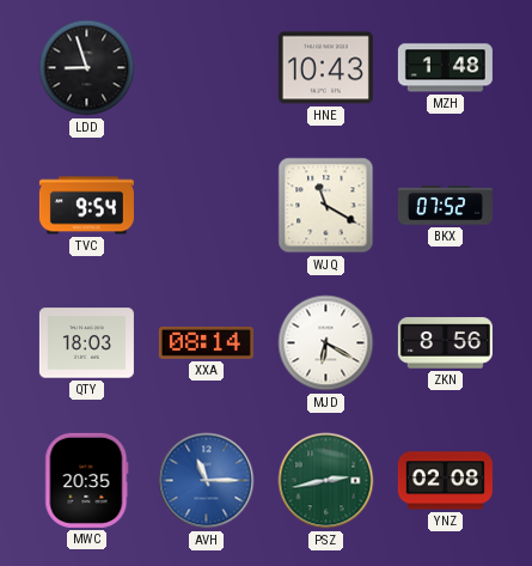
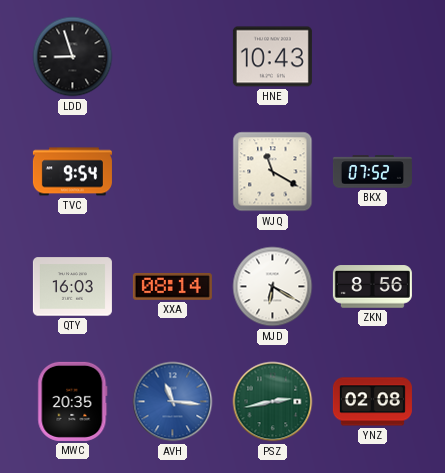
MZH: 1:48 -> none (445, 68)
QTY: 18:03 -> 16:03 (72, 287)
AVH: 11:15 -> 11:16 (173, 402)
